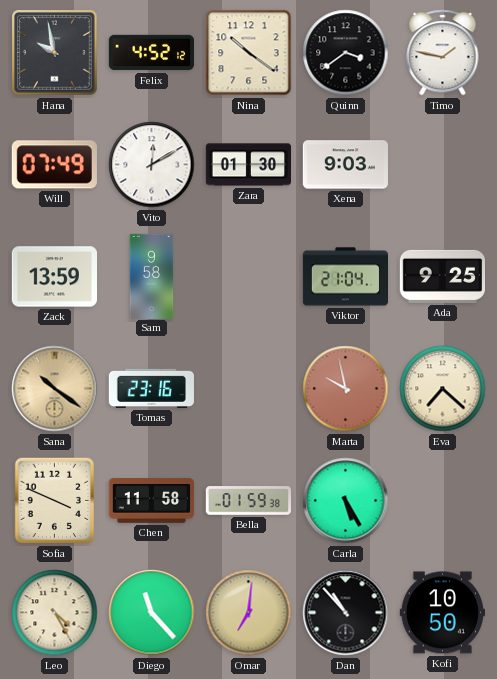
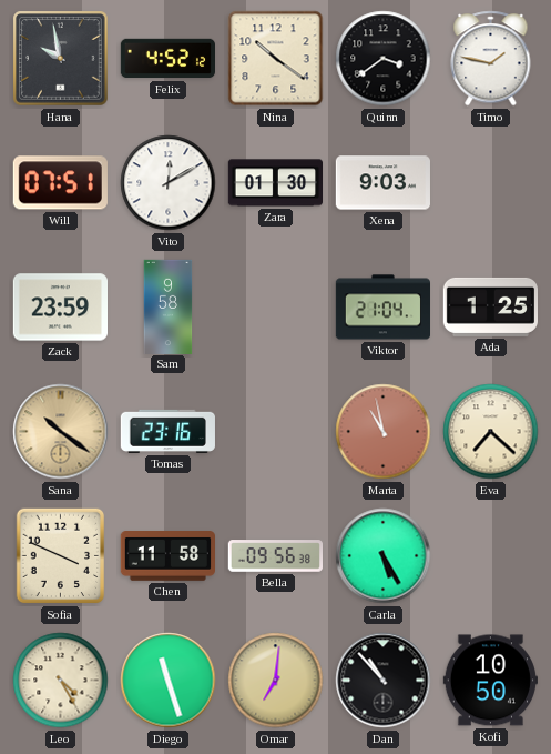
Will: 07:49 -> 07:51 (60, 183)
Zack: 13:59 -> 23:59 (60, 308)
Ada: 9:25 -> 1:25 (490, 306)
Marta: 9:58 -> 10:58 (384, 432)
Bella: 01:59 -> 09:56 (275, 556)
Diego: 11:23 -> 11:27 (169, 681)
